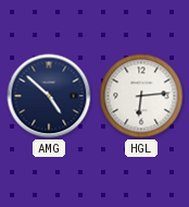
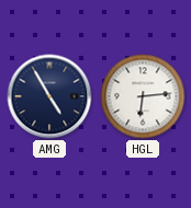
AMG: 4:52 -> 4:55 (49, 96)
